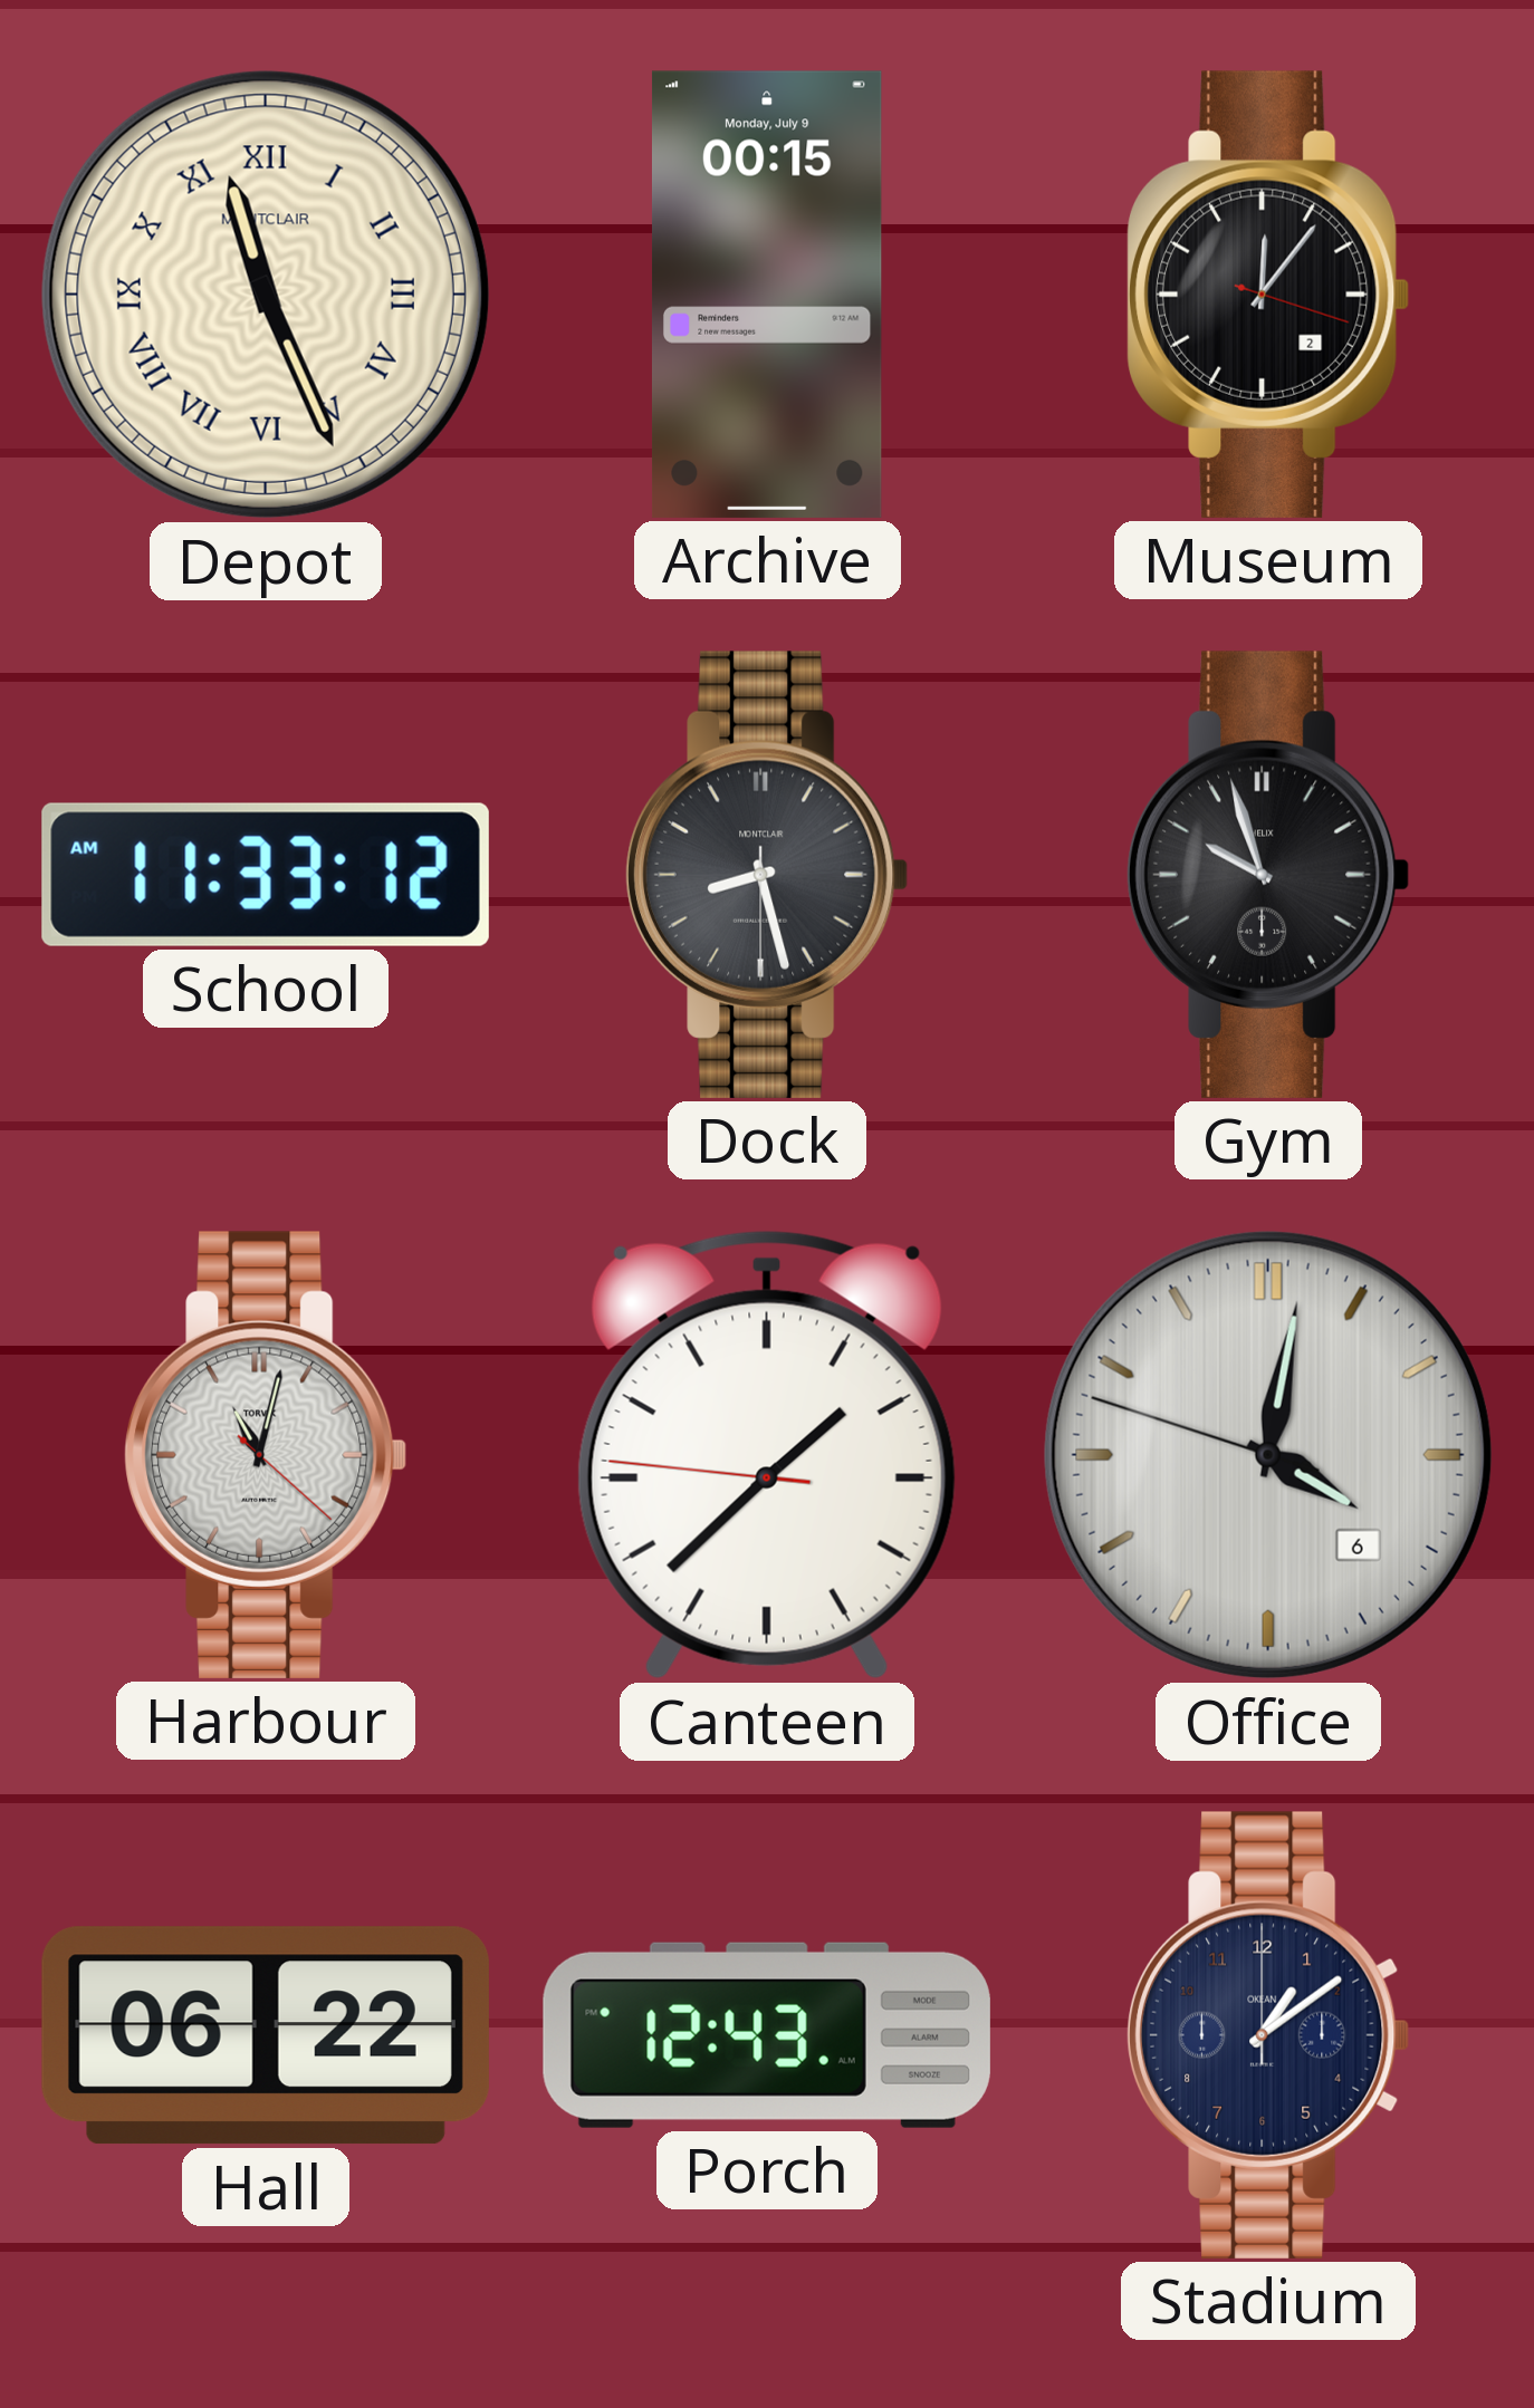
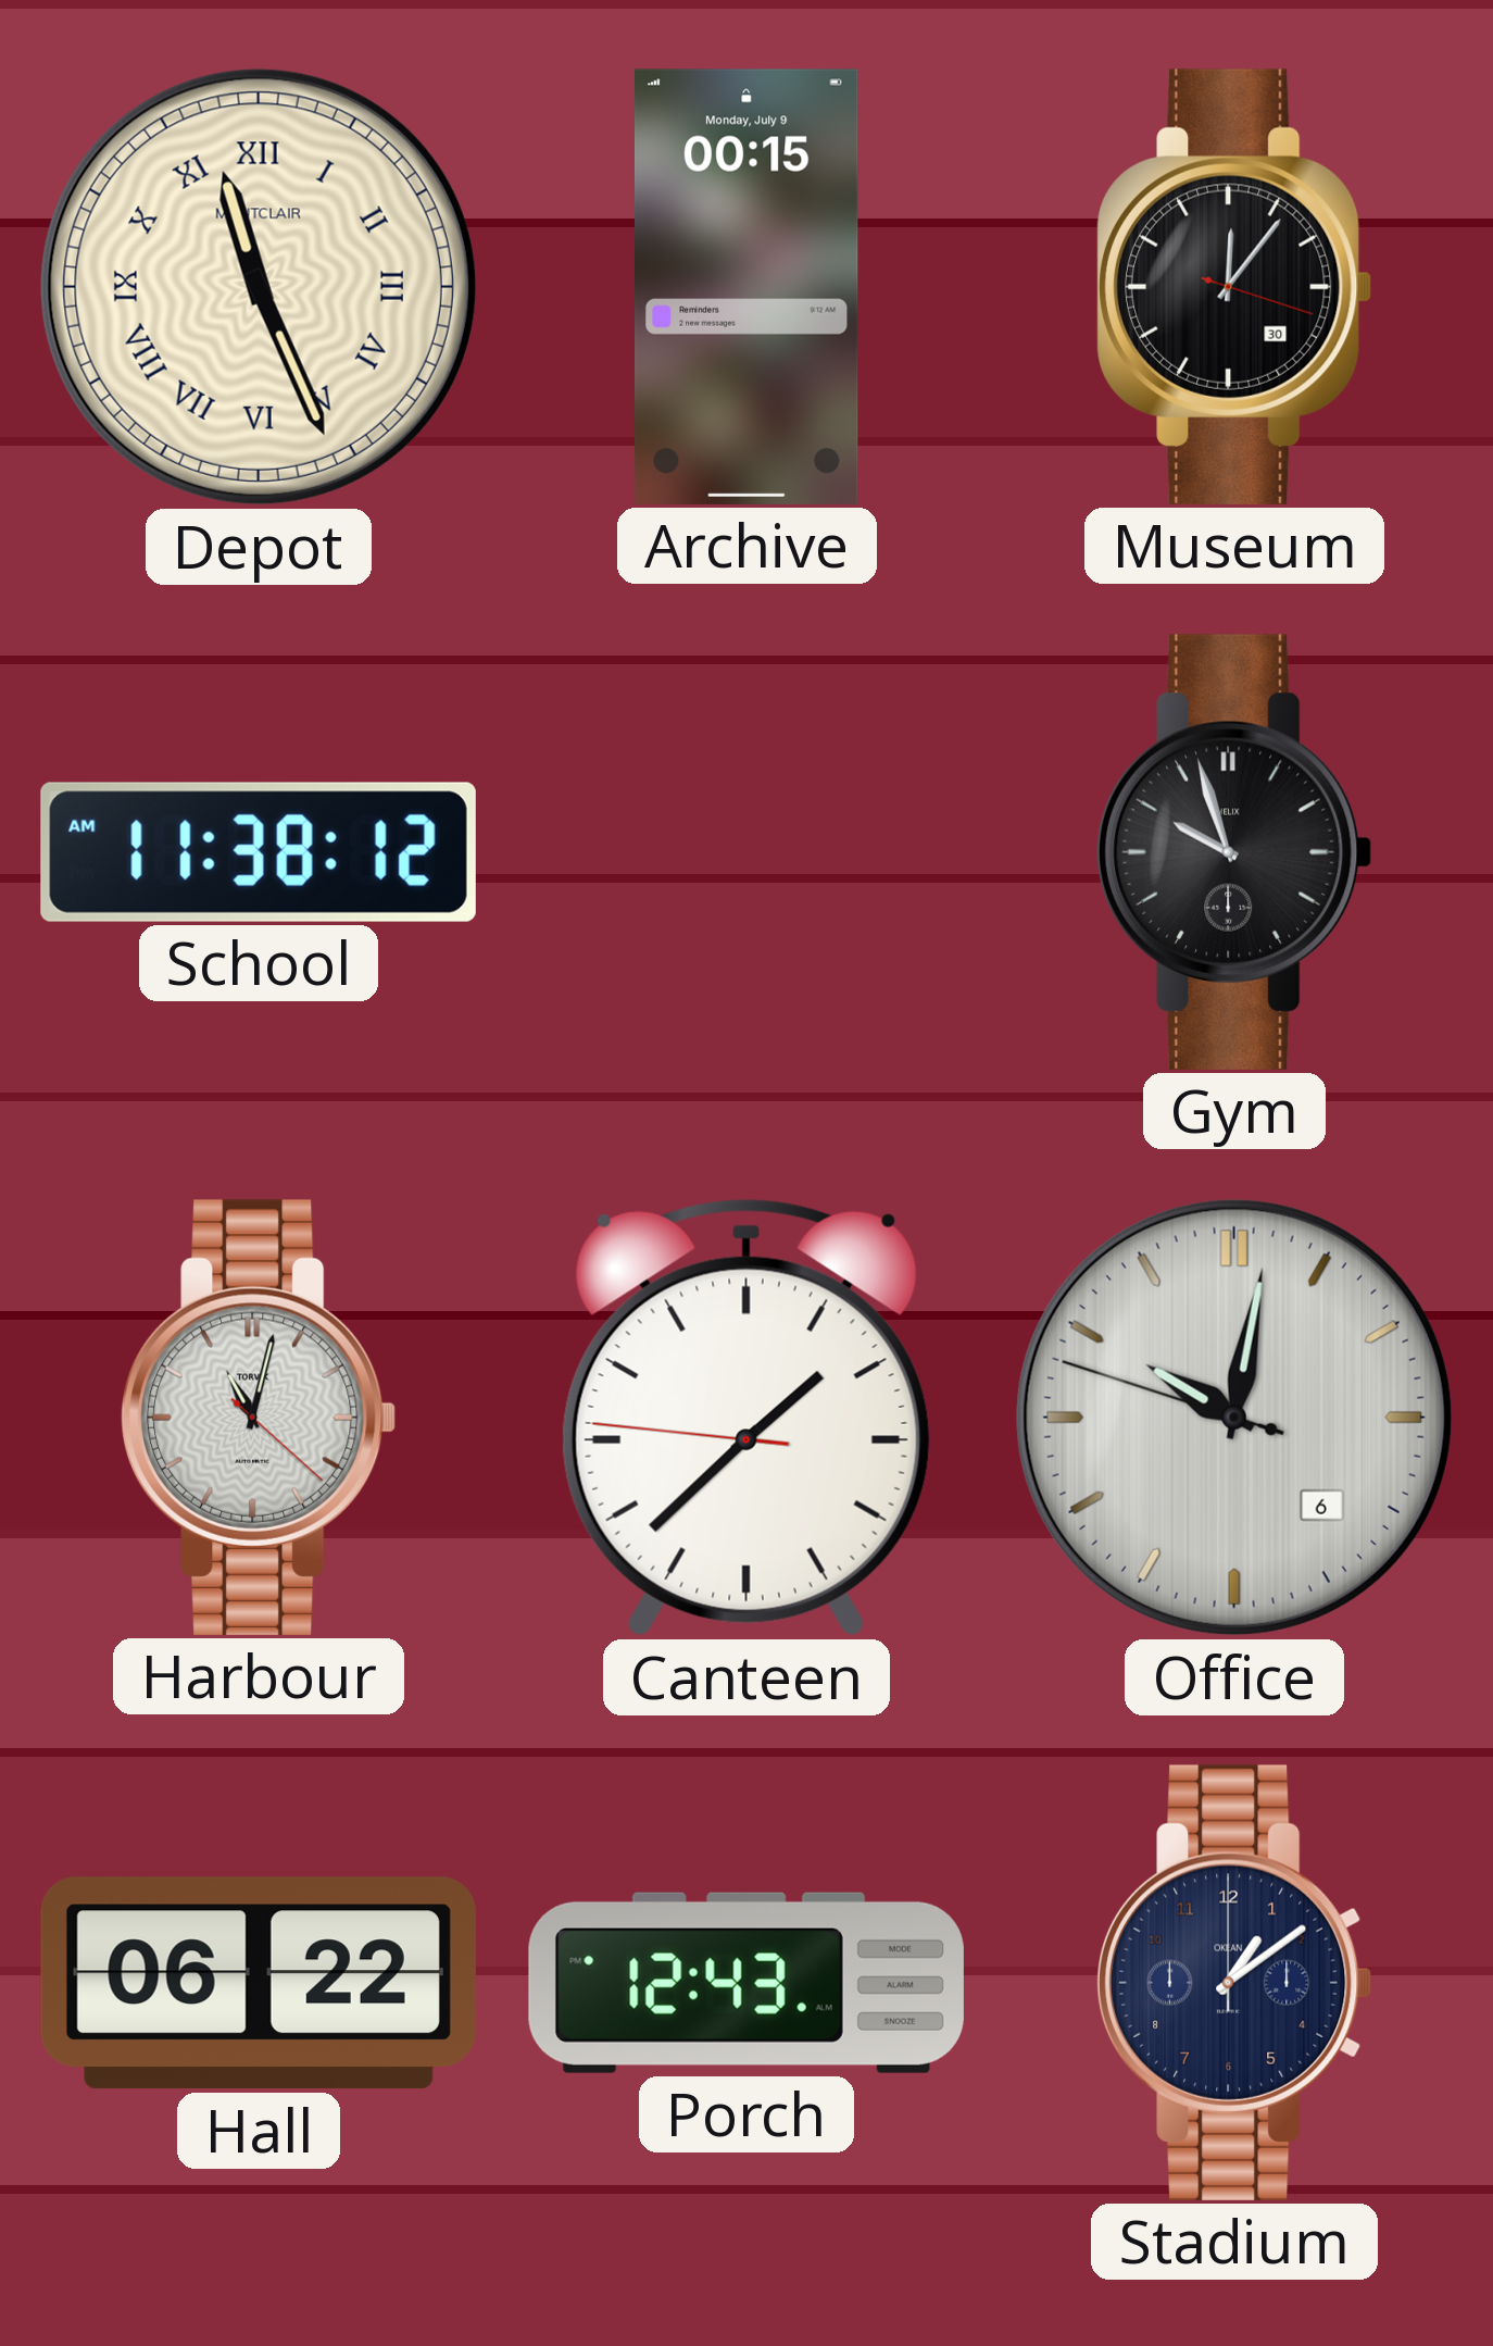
Museum date: 2 -> 30 (1234, 287)
School: 11:33 -> 11:38 (259, 852)
Dock: 8:27 -> none (767, 875)
Office: 4:01 -> 10:01 (1234, 1418)
